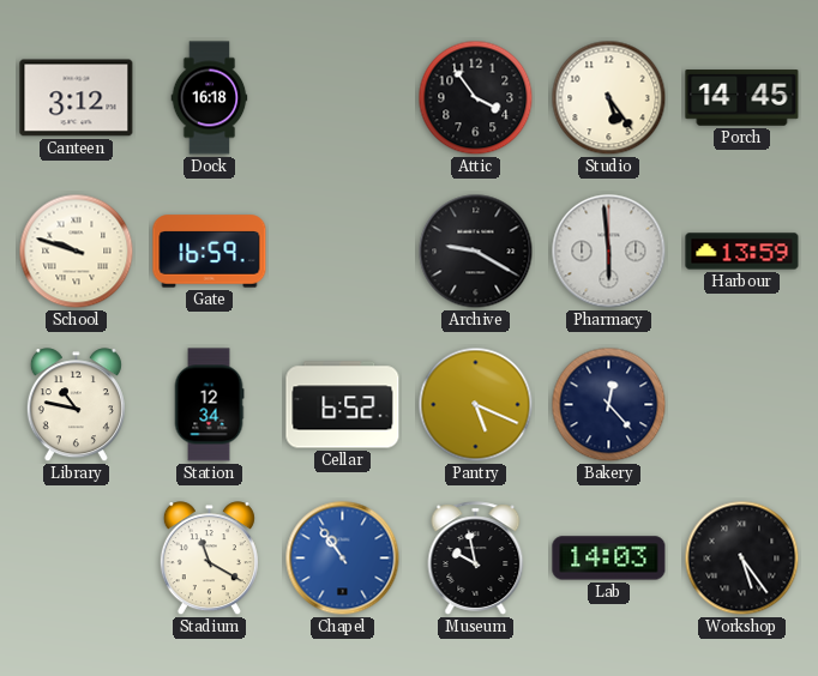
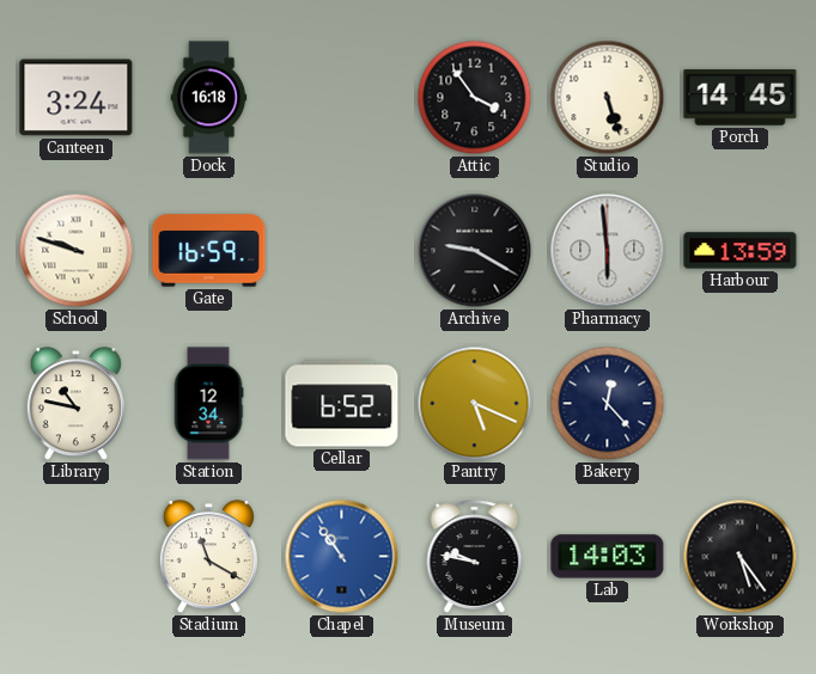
Canteen: 3:12 -> 3:24 (77, 98)
Studio: 5:24 -> 5:27 (608, 98)
Museum: 9:58 -> 9:47 (475, 557)
